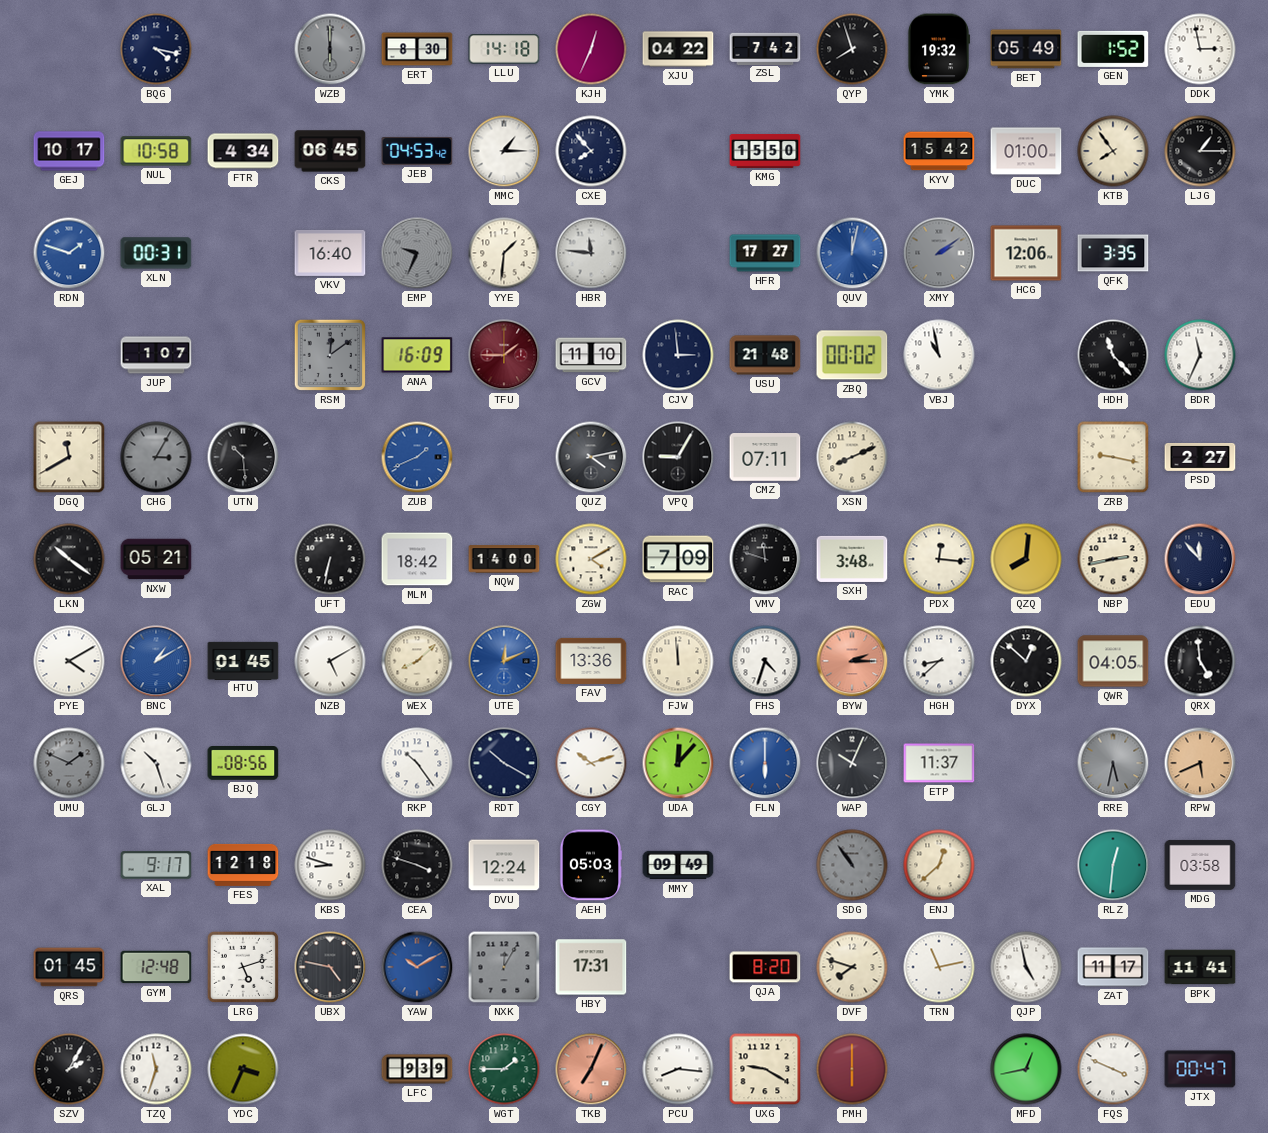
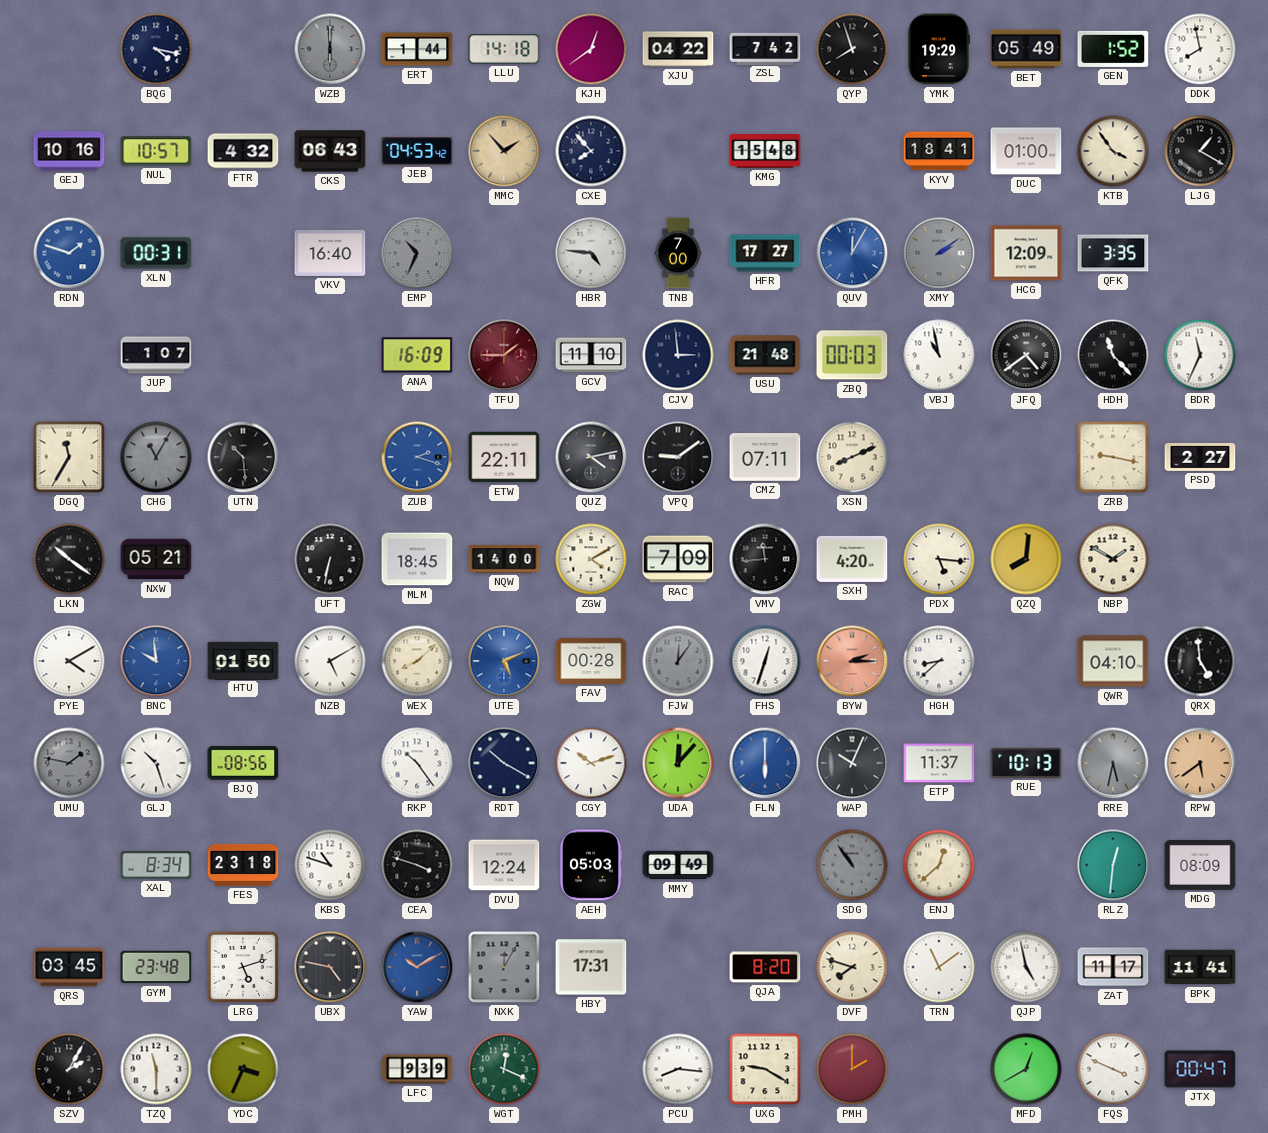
ERT: 8:30 -> 1:44 (417, 49)
KJH: 12:34 -> 12:39 (591, 49)
YMK: 19:32 -> 19:29 (938, 49)
DDK: 2:58 -> 7:58 (1200, 49)
GEJ: 10:17 -> 10:16 (69, 151)
NUL: 10:58 -> 10:57 (156, 151)
FTR: 4:34 -> 4:32 (243, 151)
CKS: 06:45 -> 06:43 (330, 151)
MMC: 1:15 -> 1:53 (504, 151)
MMC dial: white -> champagne (504, 151)
KMG: 15:50 -> 15:48 (765, 151)
KYV: 15:42 -> 18:41 (939, 151)
KTB: 7:54 -> 3:54 (1113, 151)
LJG: 1:15 -> 1:20 (1200, 151)
EMP: 9:34 -> 10:34 (417, 253)
YYE: 1:31 -> none (504, 253)
HBR: 11:46 -> 4:46 (591, 253)
TNB: none -> 7:00 (678, 253)
QUV: 12:02 -> 12:05 (852, 253)
HCG: 12:06 -> 12:09 (1026, 253)
RSM: 12:09 -> none (330, 355)
ZBQ: 00:02 -> 00:03 (852, 355)
JFQ: none -> 4:39 (1026, 355)
DGQ: 11:40 -> 11:35 (69, 457)
CHG: 3:05 -> 11:05 (156, 457)
ZUB: 1:41 -> 2:18 (417, 457)
ETW: none -> 22:11 (504, 457)
VPQ: 9:05 -> 9:09 (678, 457)
MLM: 18:42 -> 18:45 (417, 559)
VMV: 11:48 -> 11:44 (765, 559)
SXH: 3:48 -> 4:20 (852, 559)
PDX: 12:16 -> 5:16 (939, 559)
NBP: 2:43 -> 1:50 (1113, 559)
EDU: 11:53 -> none (1200, 559)
BNC: 1:10 -> 9:59 (156, 661)
HTU: 01:45 -> 01:50 (243, 660)
UTE: 12:11 -> 5:11 (504, 661)
FAV: 13:36 -> 00:28 (591, 661)
FJW: 11:59 -> 12:06 (678, 661)
FJW dial: cream -> grey (678, 661)
FHS: 4:33 -> 12:33 (765, 661)
DYX: 12:52 -> none (1026, 661)
QWR: 04:05 -> 04:10 (1113, 661)
UMU: 1:49 -> 1:47 (69, 763)
RUE: none -> 10:13 (1026, 763)
RPW: 5:41 -> 5:39 (1200, 763)
XAL: 9:17 -> 8:34 (156, 865)
FES: 12:18 -> 23:18 (243, 865)
KBS: 8:48 -> 10:48 (330, 865)
MDG: 03:58 -> 08:09 (1200, 865)
QRS: 01:45 -> 03:45 (69, 967)
GYM: 12:48 -> 23:48 (156, 967)
TRN: 11:13 -> 11:09 (939, 967)
TZQ: 11:33 -> 11:30 (156, 1069)
WGT: 1:45 -> 12:19 (504, 1069)
TKB: 7:04 -> none (591, 1069)
PMH: 6:00 -> 2:00 (852, 1069)
MFD: 12:43 -> 12:40 (1026, 1069)
